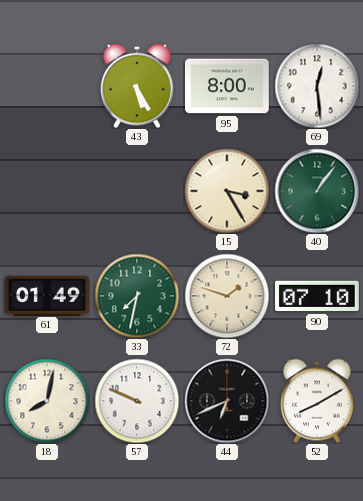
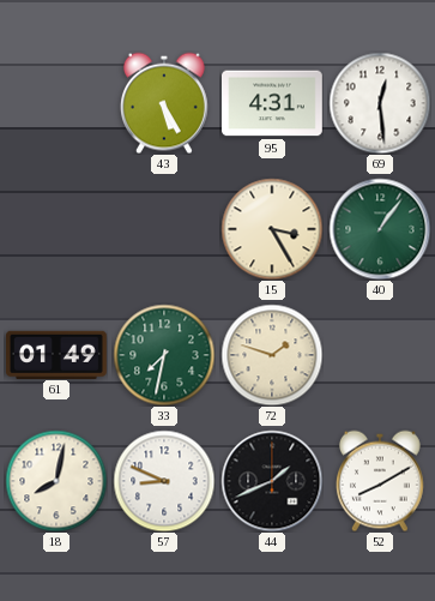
95: 8:00 -> 4:31 (273, 103)
90: 07:10 -> none (318, 296)
57: 9:49 -> 8:49 (164, 481)
44: 6:41 -> 1:41 (272, 481)
